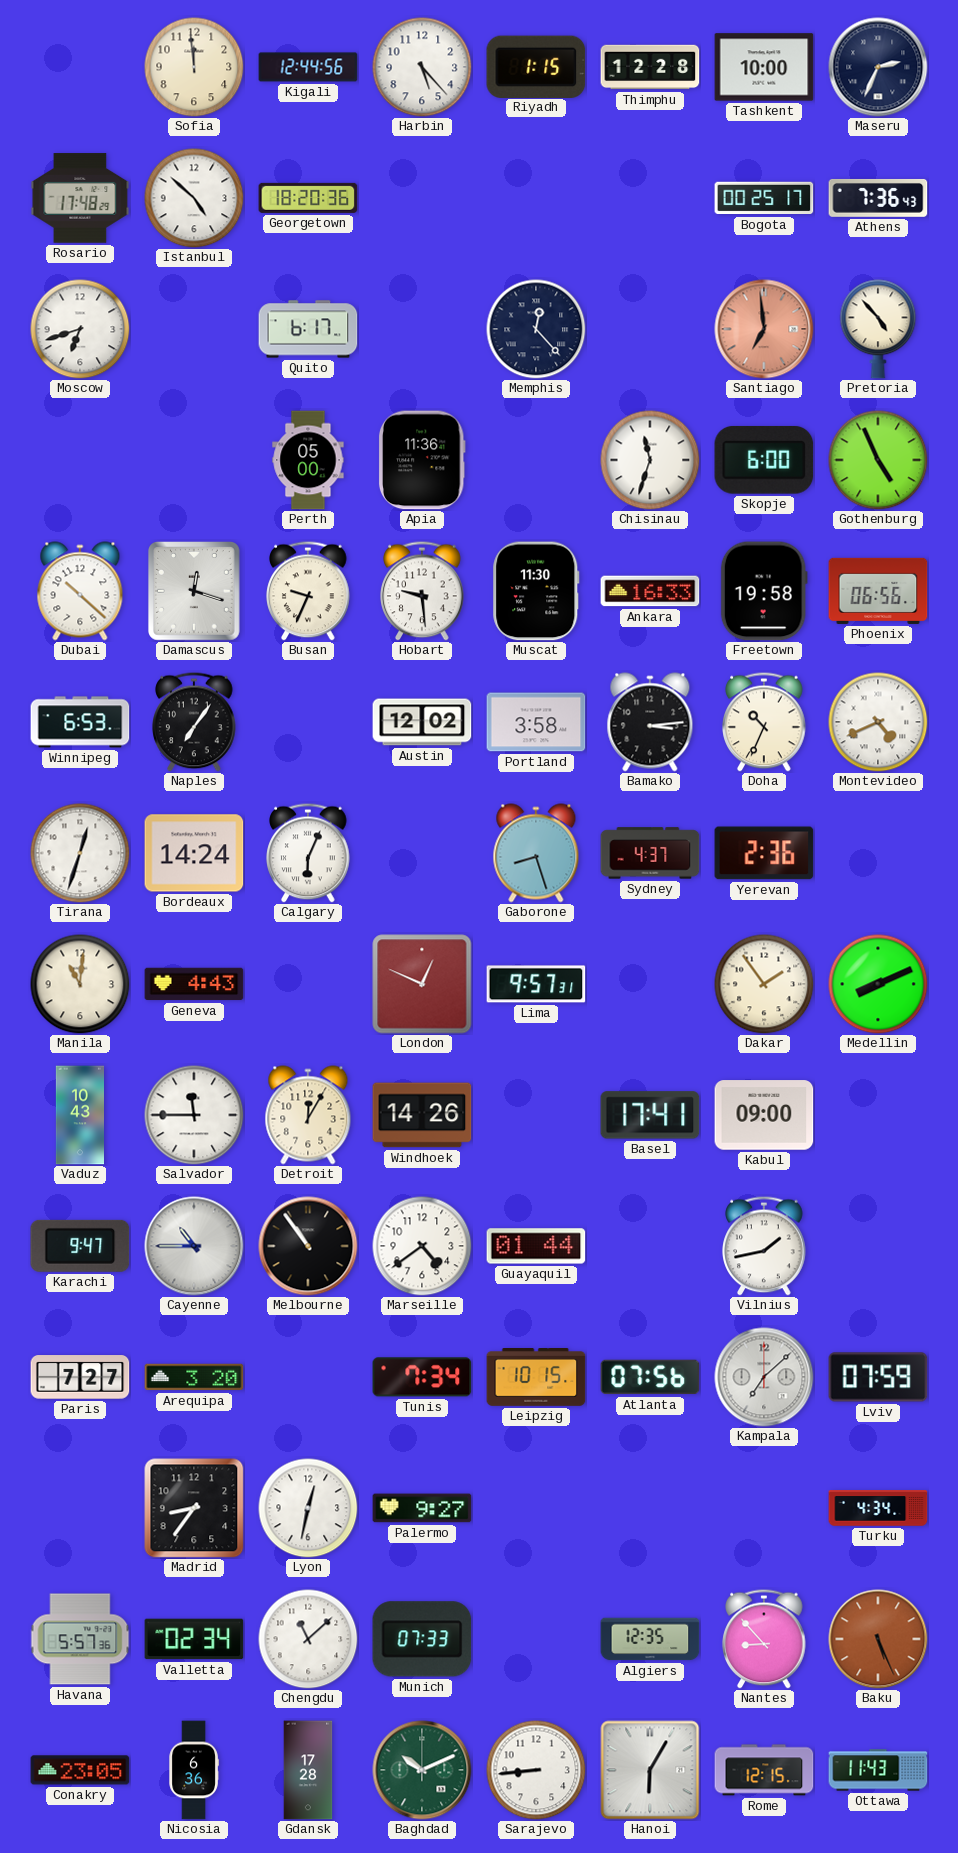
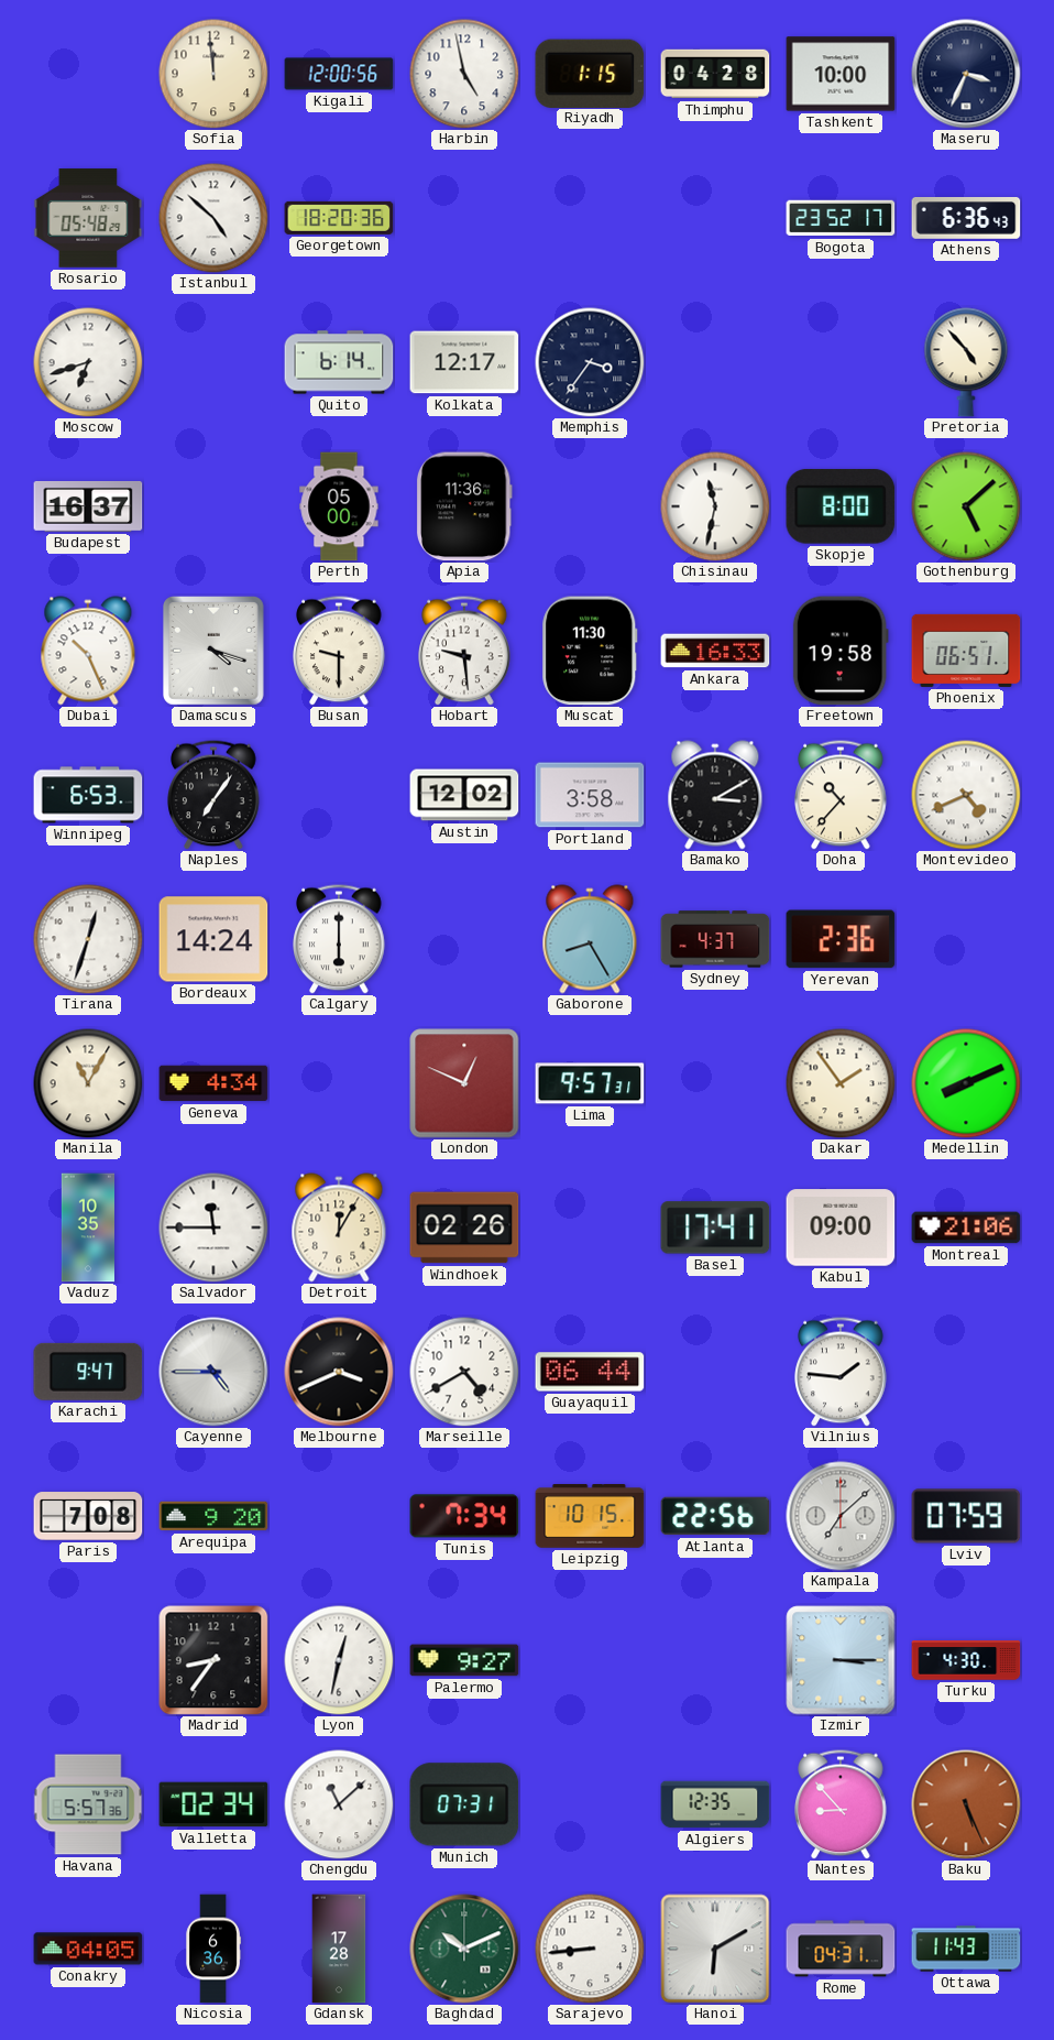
Kigali: 12:44 -> 12:00 (339, 74)
Harbin: 5:23 -> 4:58 (464, 74)
Thimphu: 12:28 -> 04:28 (715, 74)
Maseru: 2:34 -> 3:34 (966, 74)
Rosario: 17:48 -> 05:48 (88, 218)
Bogota: 00:25 -> 23:52 (841, 218)
Athens: 7:36 -> 6:36 (966, 218)
Quito: 6:17 -> 6:14 (339, 362)
Kolkata: none -> 12:17 (464, 362)
Memphis: 12:23 -> 3:36 (590, 362)
Santiago: 6:59 -> none (764, 329)
Budapest: none -> 16:37 (88, 506)
Chisinau: 11:33 -> 11:32 (715, 506)
Skopje: 6:00 -> 8:00 (841, 506)
Gothenburg: 4:56 -> 5:08 (966, 506)
Dubai: 10:22 -> 10:26 (88, 651)
Damascus: 12:18 -> 4:18 (215, 652)
Busan: 9:34 -> 9:30 (339, 651)
Phoenix: 06:56 -> 06:51 (966, 651)
Bamako: 3:14 -> 3:10 (715, 795)
Doha: 10:34 -> 10:37 (841, 795)
Calgary: 6:04 -> 6:00 (339, 939)
Gaborone: 8:27 -> 8:25 (590, 939)
Manila: 11:01 -> 11:05 (88, 1083)
Geneva: 4:43 -> 4:34 (213, 1083)
Vaduz: 10:43 -> 10:35 (87, 1228)
Windhoek: 14:26 -> 02:26 (464, 1228)
Montreal: none -> 21:06 (966, 1228)
Cayenne: 10:45 -> 4:45 (213, 1372)
Melbourne: 10:54 -> 3:41 (339, 1372)
Marseille: 4:39 -> 4:40 (464, 1372)
Guayaquil: 01:44 -> 06:44 (590, 1372)
Vilnius: 1:43 -> 1:46 (841, 1372)
Paris: 7:27 -> 7:08 (88, 1516)
Arequipa: 3:20 -> 9:20 (213, 1516)
Atlanta: 07:56 -> 22:56 (715, 1516)
Izmir: none -> 3:15 (841, 1660)
Turku: 4:34 -> 4:30 (966, 1660)
Munich: 07:33 -> 07:31 (464, 1804)
Conakry: 23:05 -> 04:05 (88, 1949)
Hanoi: 6:05 -> 6:10 (715, 1949)
Rome: 12:15 -> 04:31 (841, 1949)
